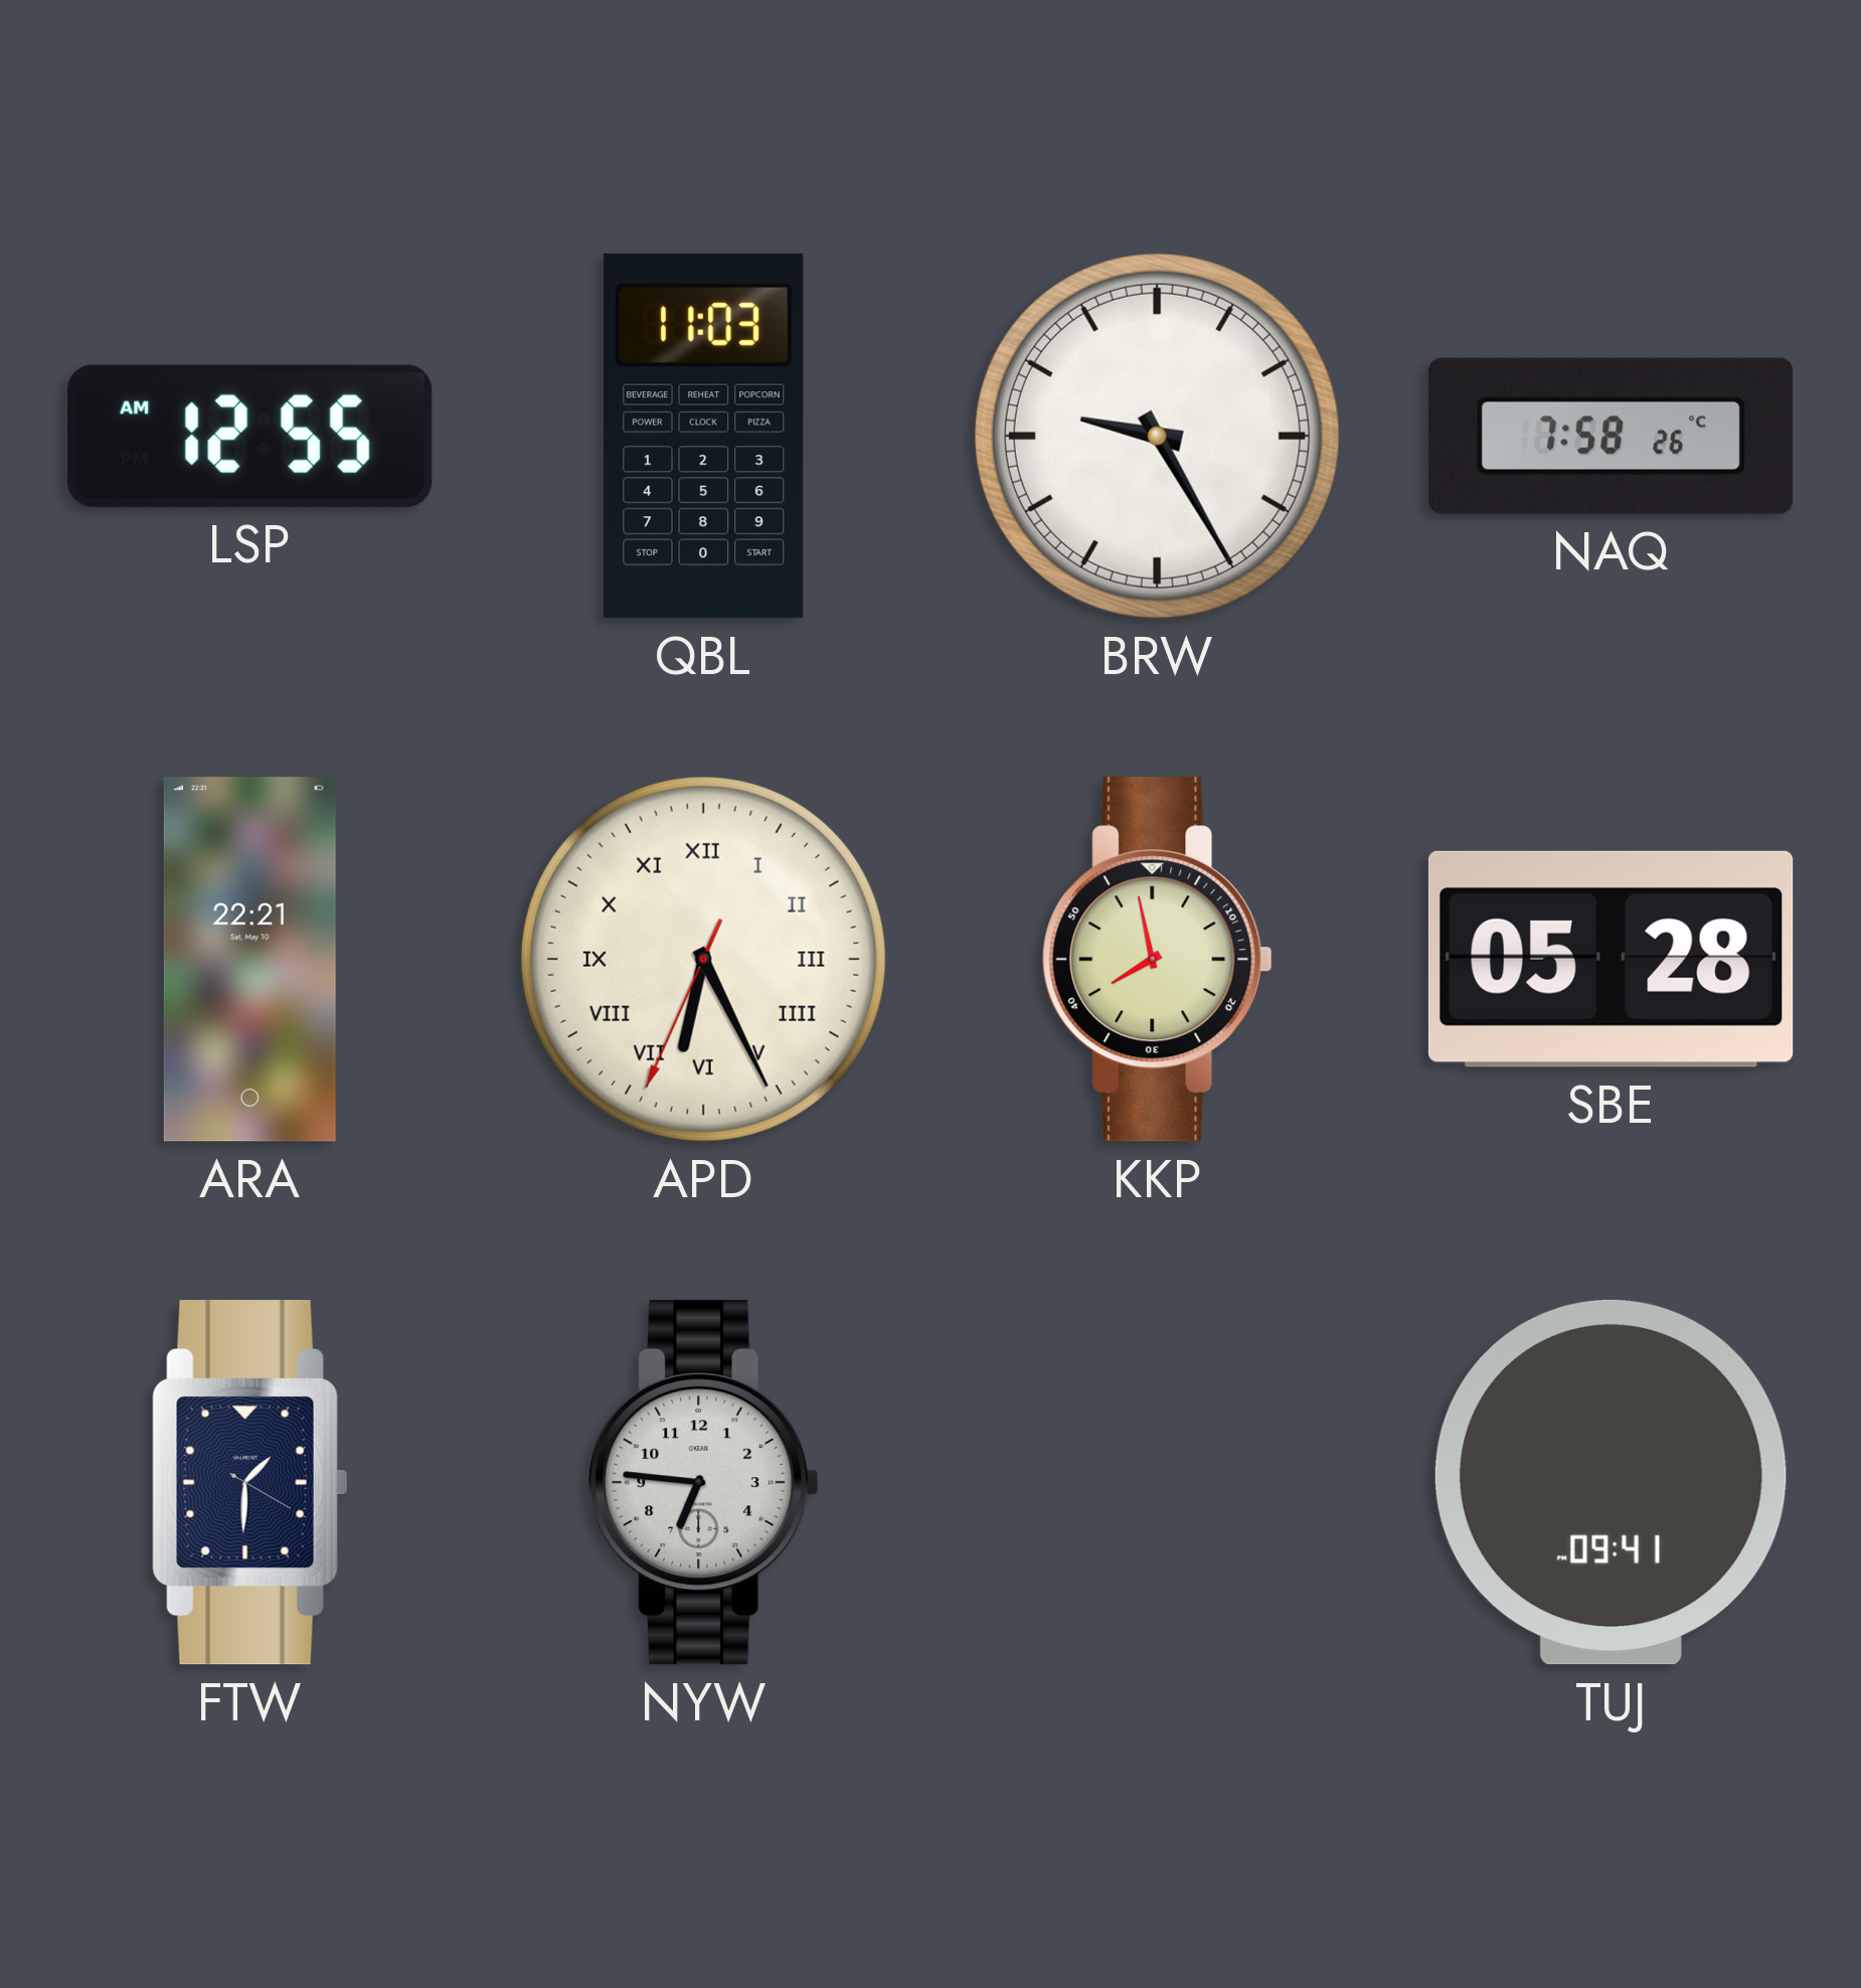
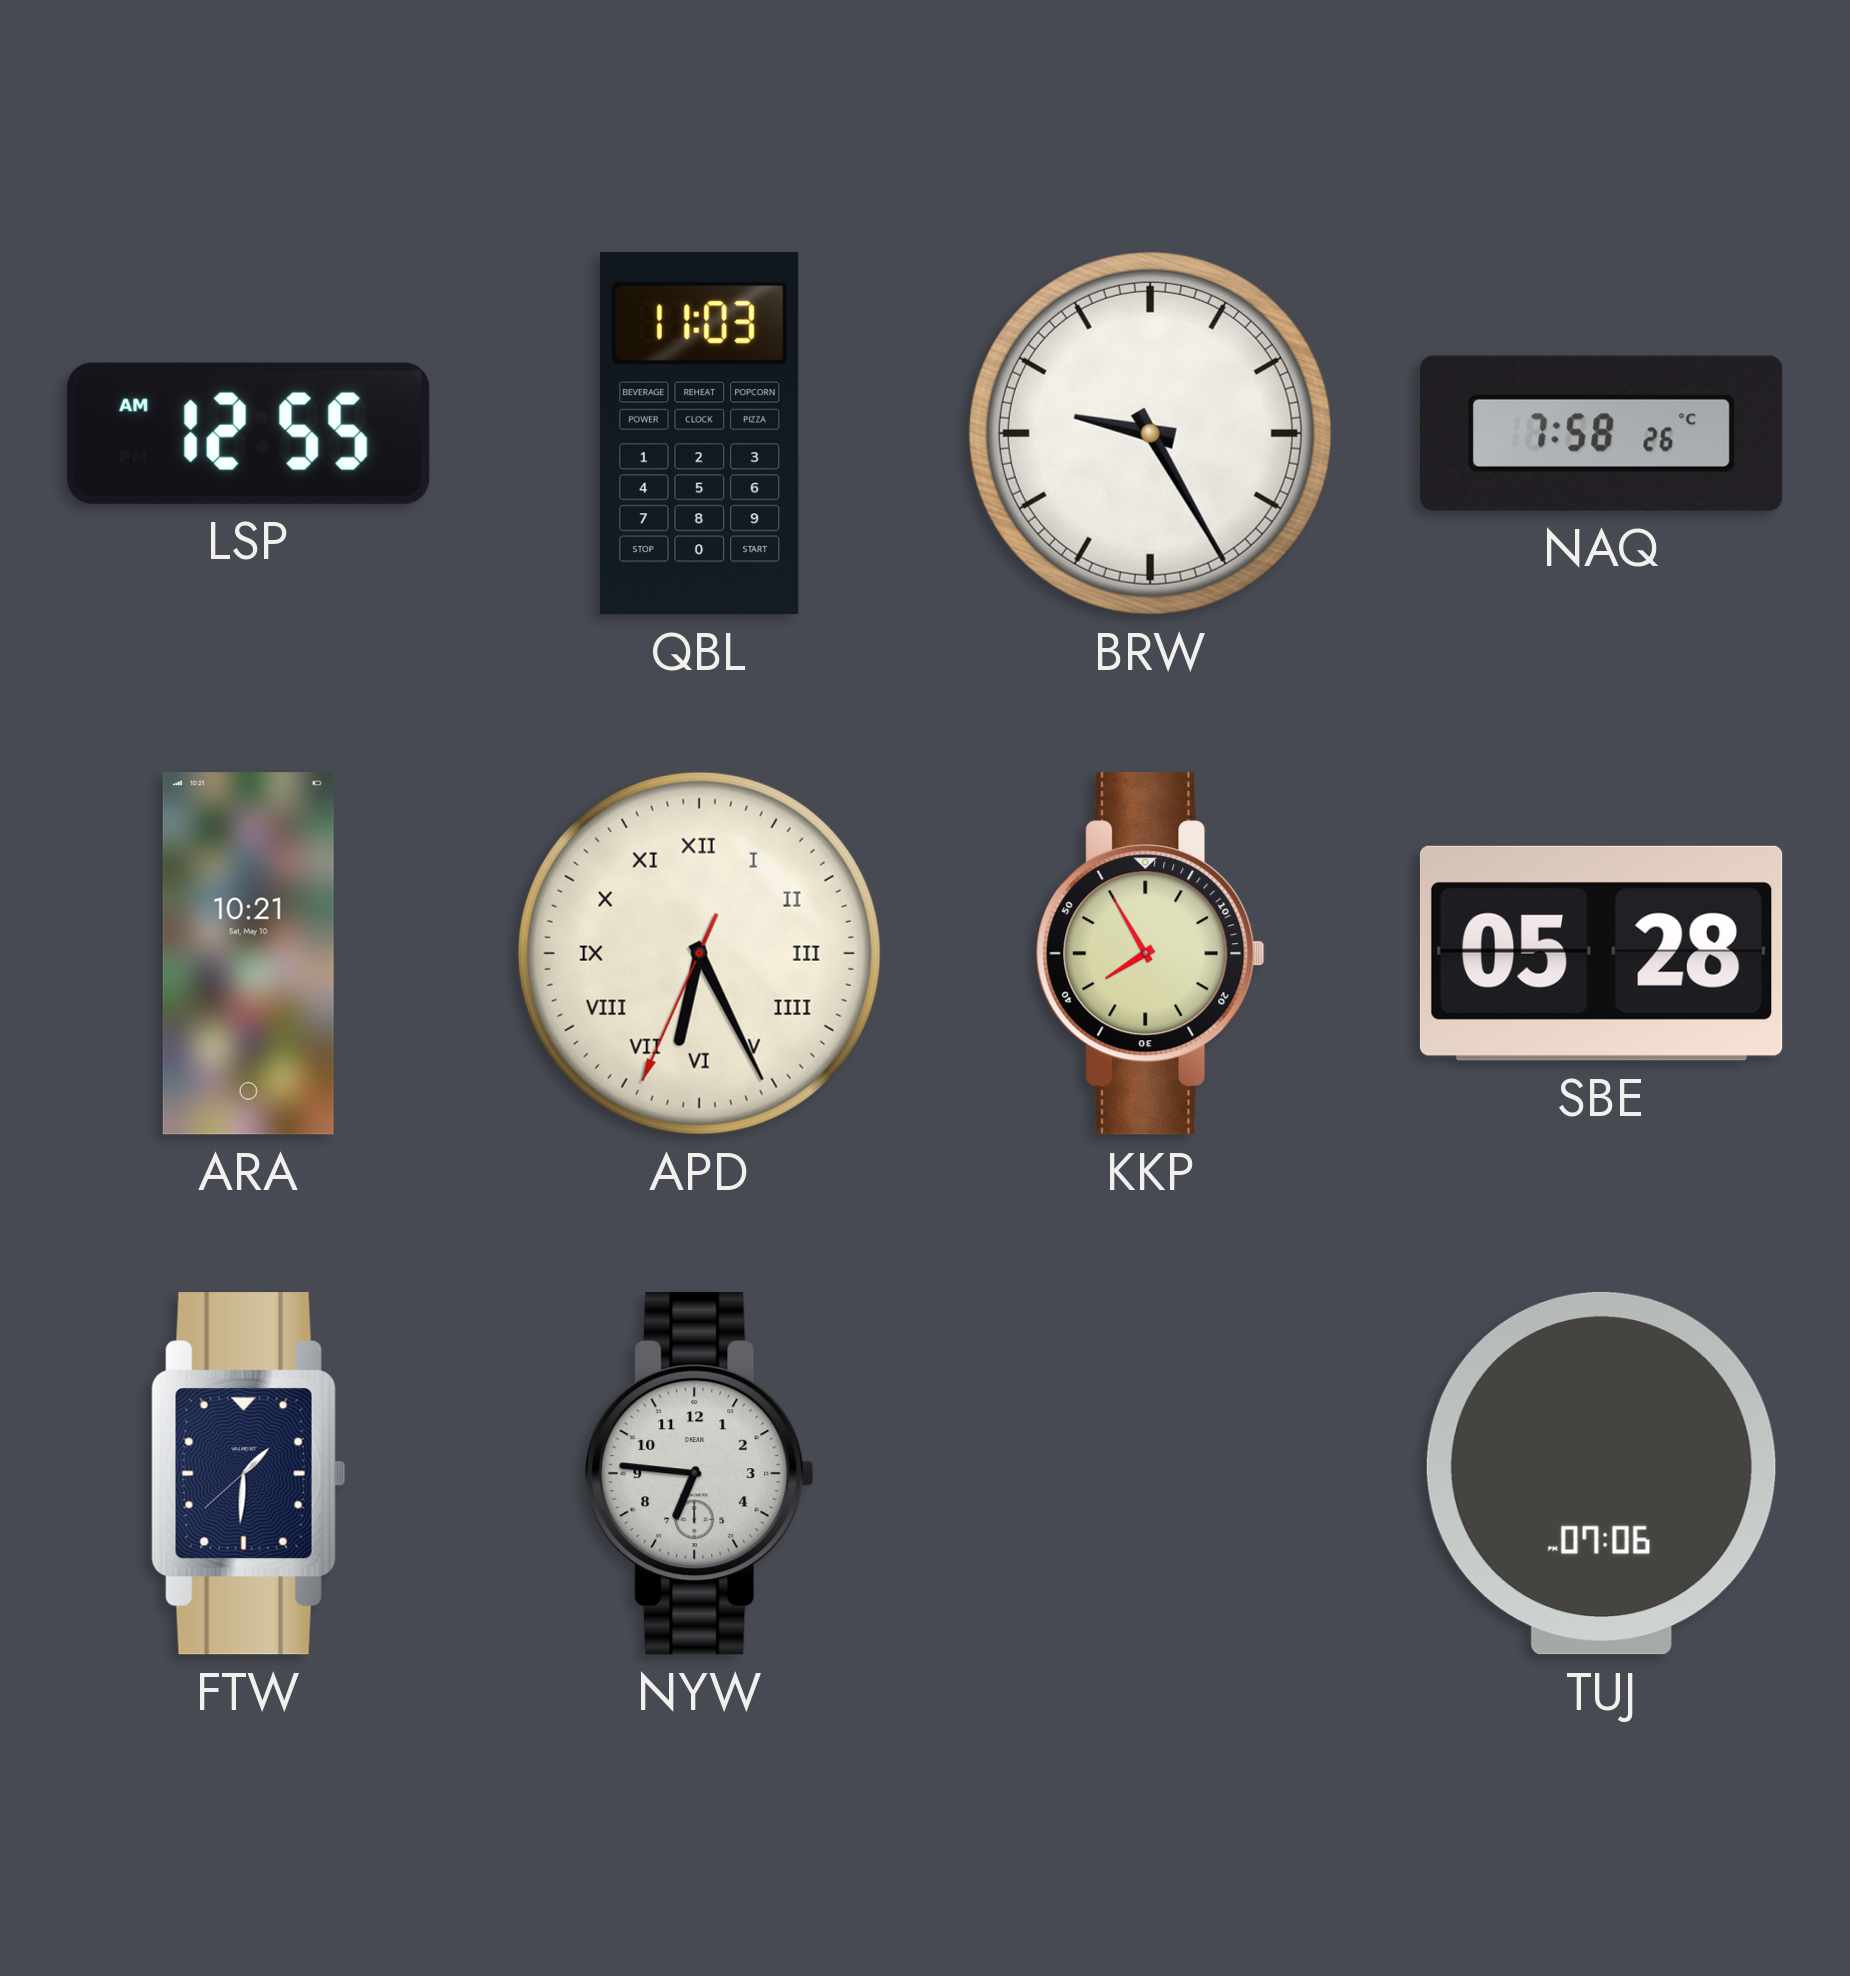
ARA: 22:21 -> 10:21 (248, 954)
KKP: 7:58 -> 7:55 (1151, 954)
FTW: 1:30:20 -> 1:30:38 (249, 1474)
TUJ: 09:41 -> 07:06 (1601, 1473)
